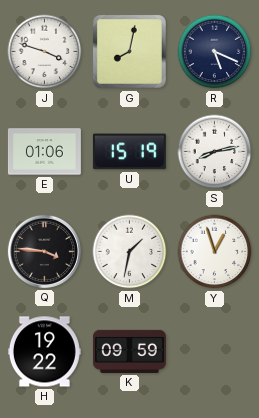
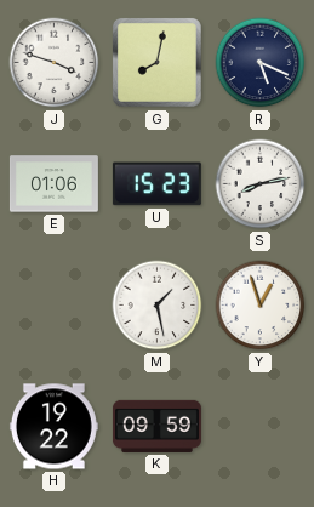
U: 15:19 -> 15:23 (156, 184)
Q: 3:46 -> none (44, 251)
M: 1:32 -> 1:28 (158, 306)
